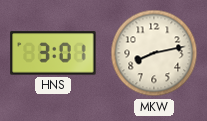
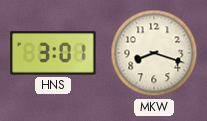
MKW: 8:13 -> 8:18 (154, 53)
